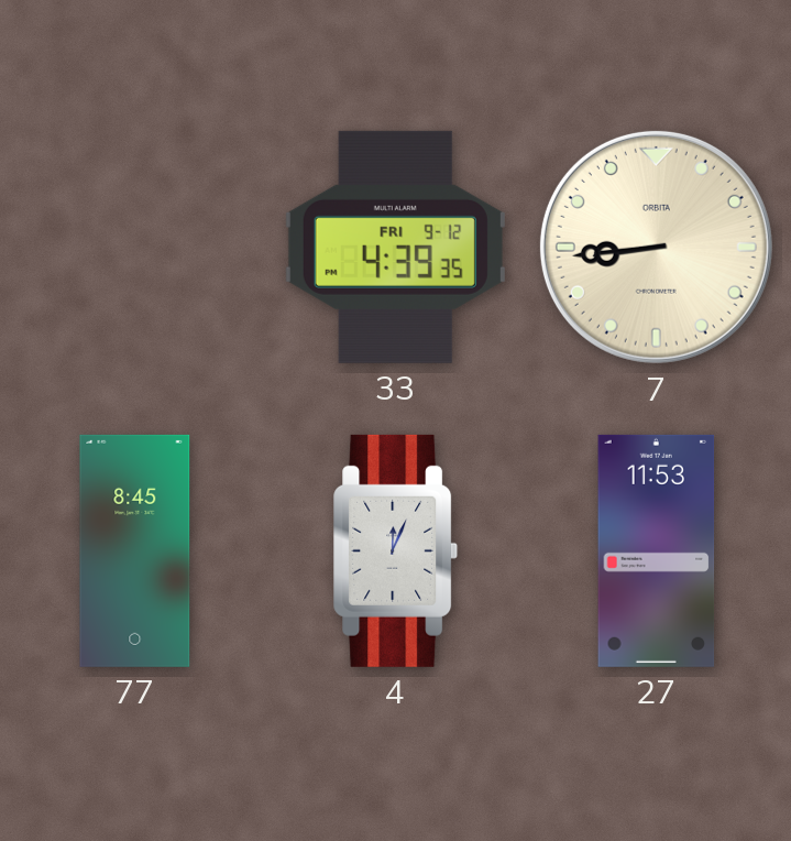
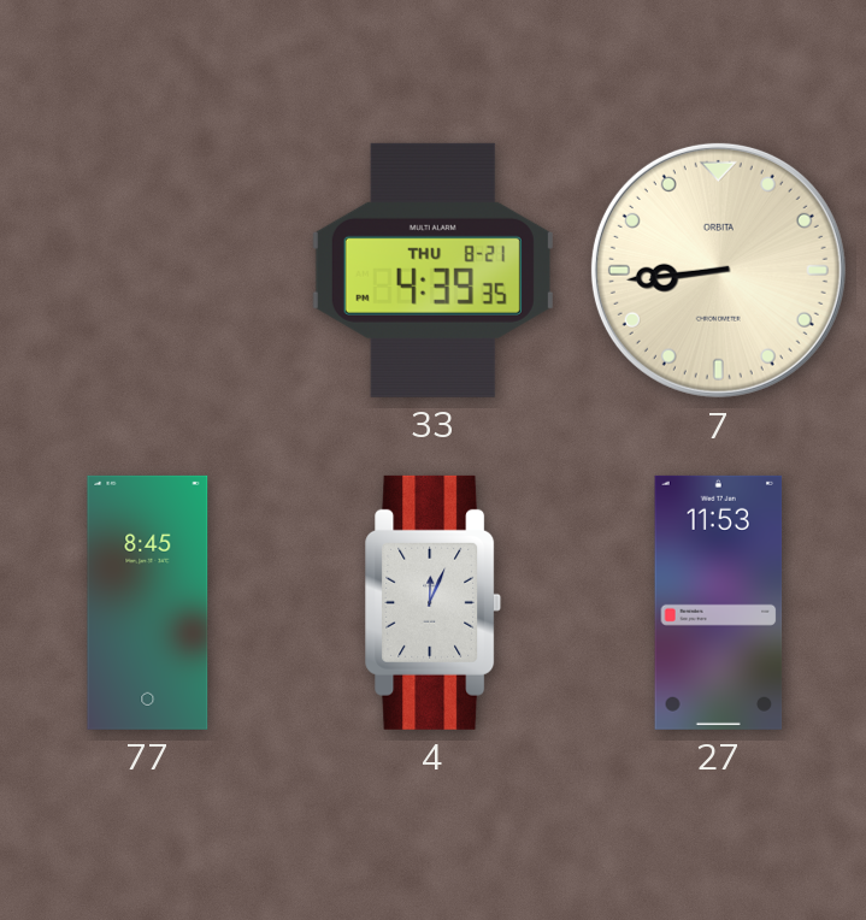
33 date: FRI 9-12 -> THU 8-21 (432, 270)
